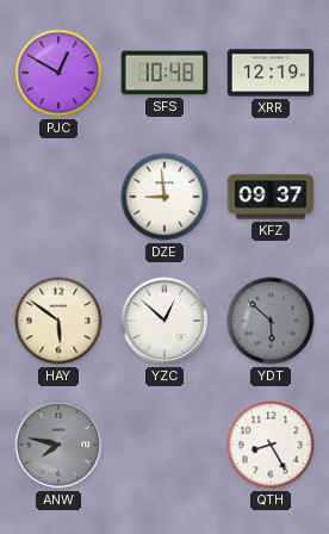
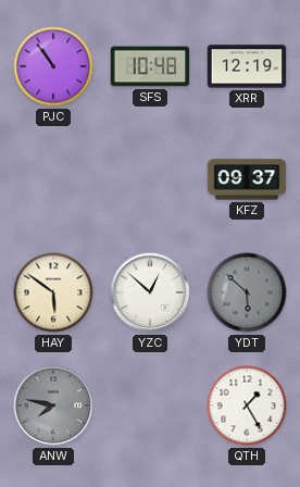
PJC: 12:50 -> 10:54 (53, 66)
DZE: 8:59 -> none (164, 197)
QTH: 8:25 -> 1:25 (247, 405)
